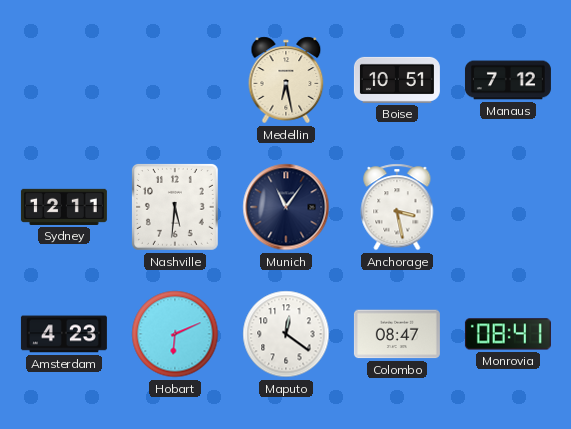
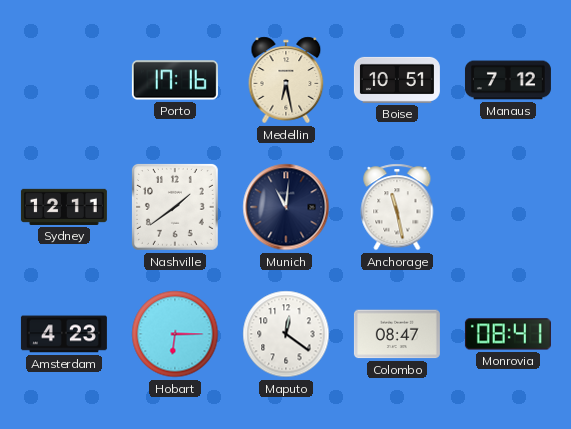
Porto: none -> 17:16 (175, 80)
Nashville: 5:31 -> 1:39 (175, 207)
Munich: 11:06 -> 11:01 (286, 207)
Anchorage: 3:28 -> 11:28 (397, 207)
Hobart: 6:11 -> 6:15 (175, 334)
